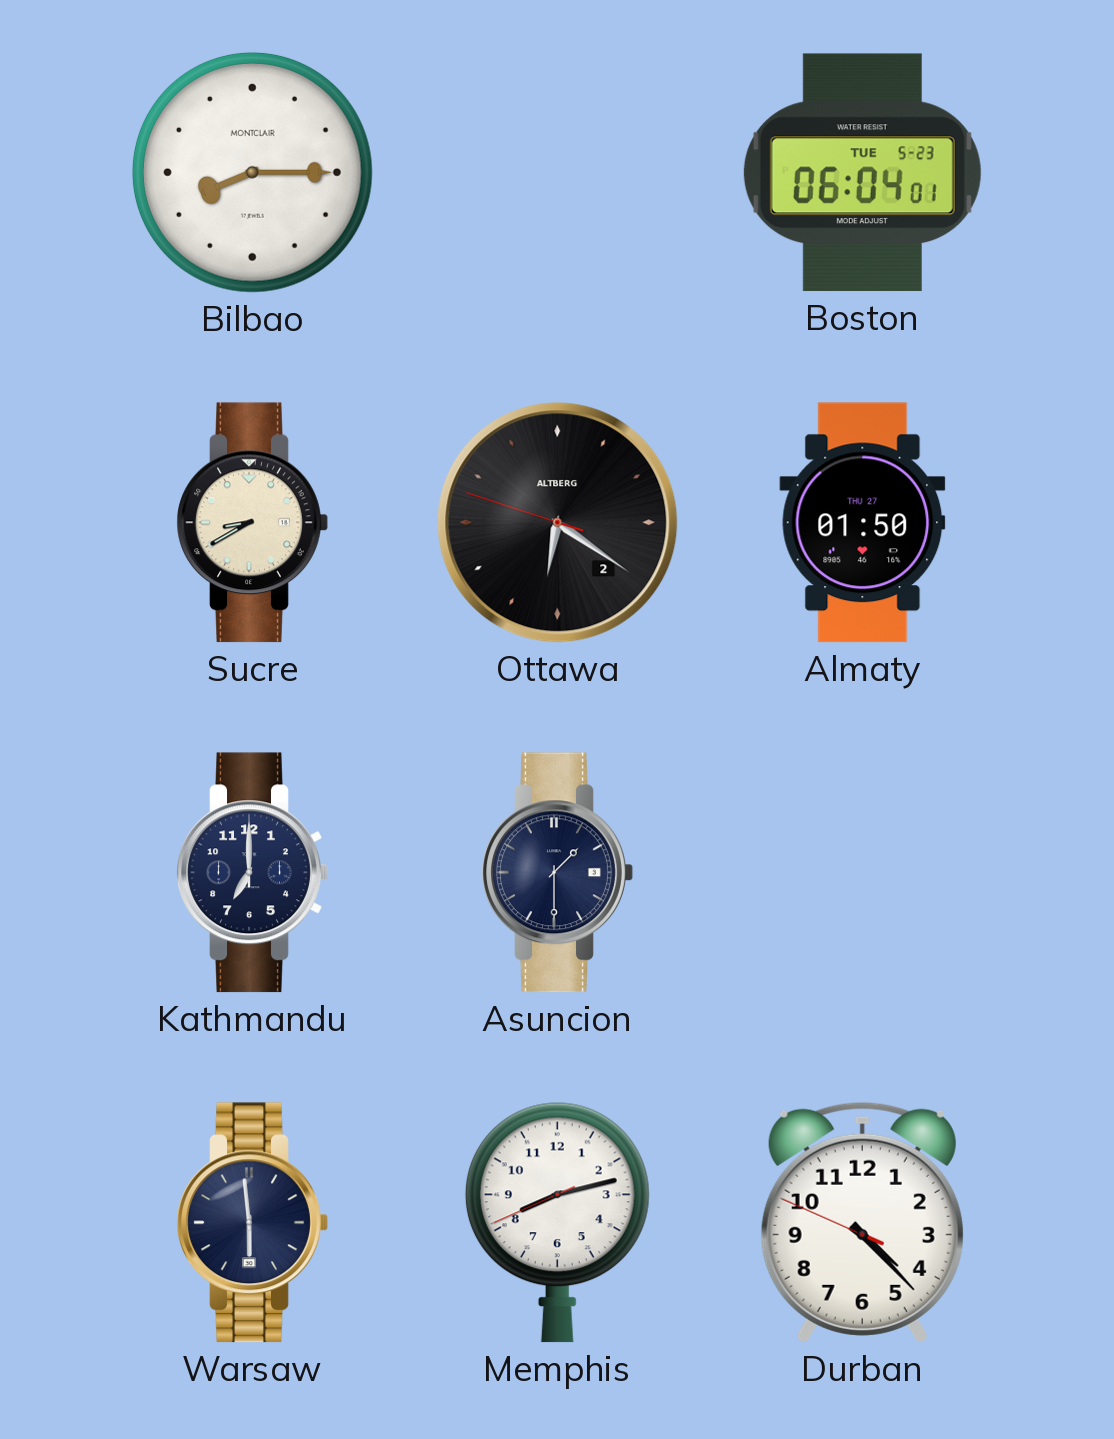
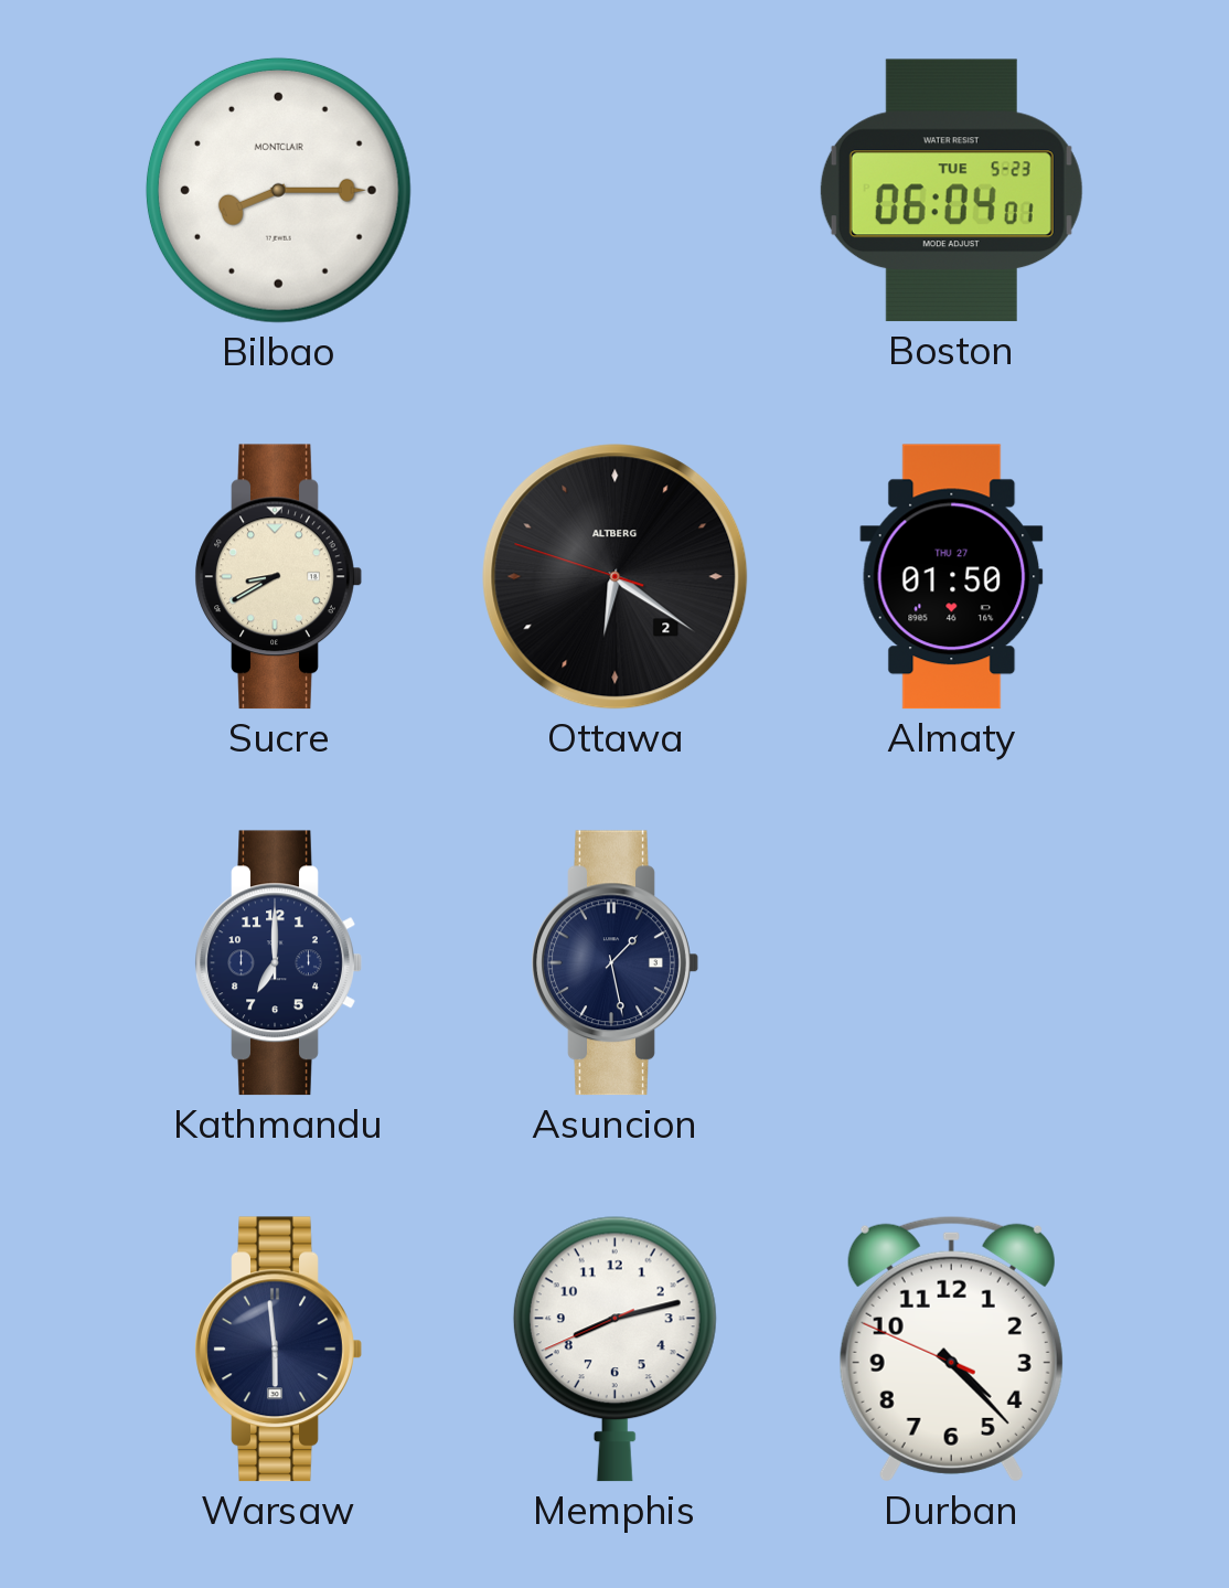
Asuncion: 1:30 -> 1:28 (615, 963)
